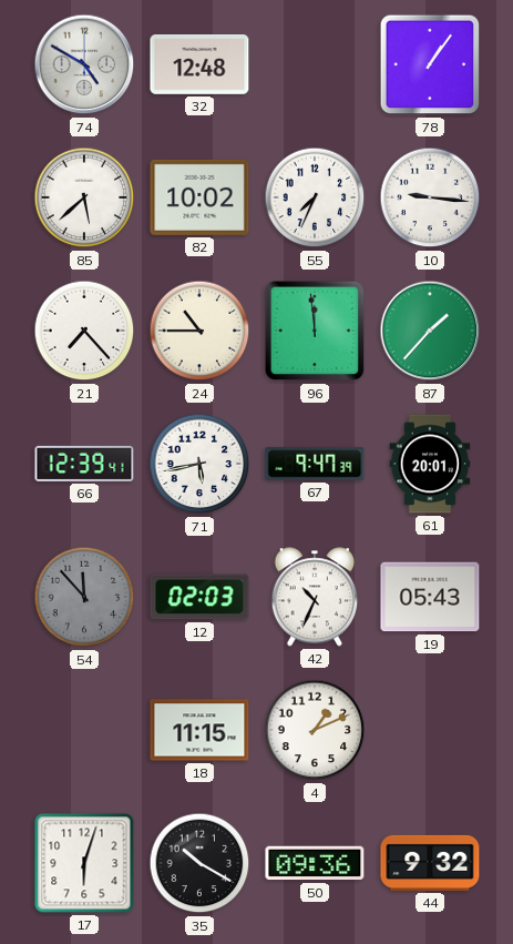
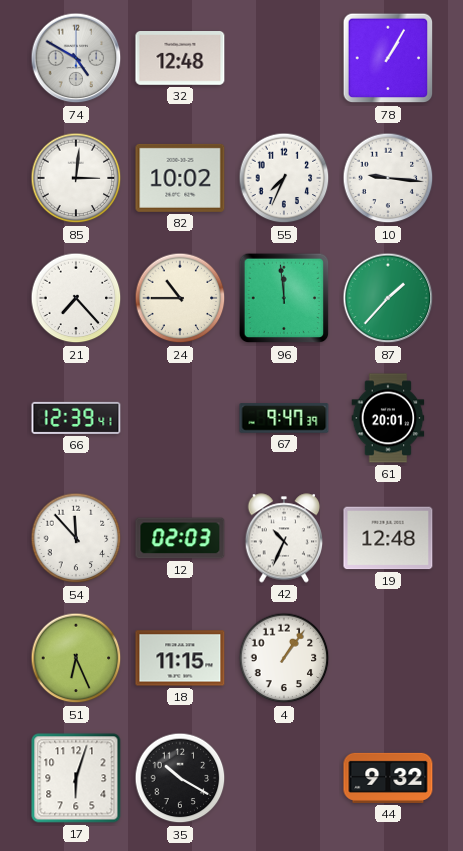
78: 1:06 -> 1:05 (388, 58)
85: 5:38 -> 3:01 (76, 178)
71: 5:43 -> none (199, 464)
54 dial: grey -> white (76, 538)
19: 05:43 -> 12:48 (388, 538)
51: none -> 6:26 (76, 658)
4: 1:11 -> 1:06 (284, 658)
50: 09:36 -> none (315, 863)
